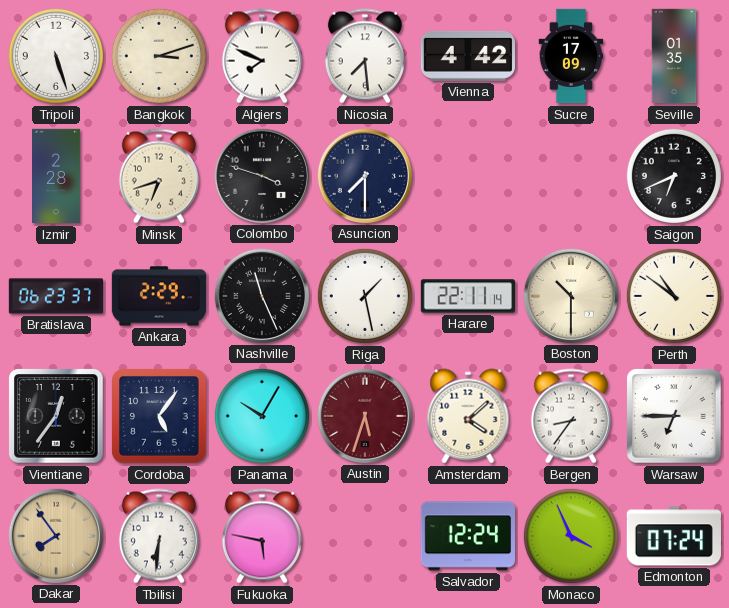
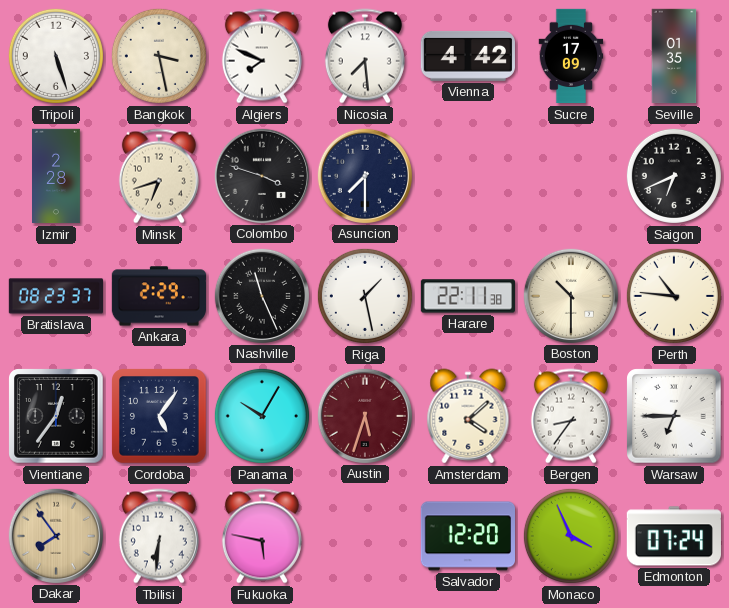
Bangkok: 3:12 -> 3:28 (159, 56)
Bratislava: 06:23 -> 08:23 (56, 296)
Harare: 22:11:14 -> 22:11:38 (467, 296)
Perth: 10:51 -> 10:46 (674, 296)
Salvador: 12:24 -> 12:20 (467, 536)
